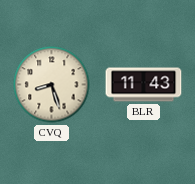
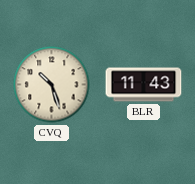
CVQ: 8:27 -> 10:27 (52, 85)
